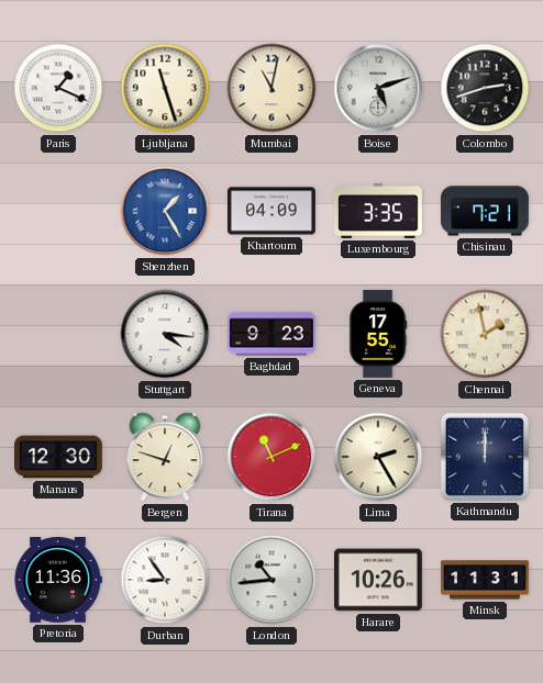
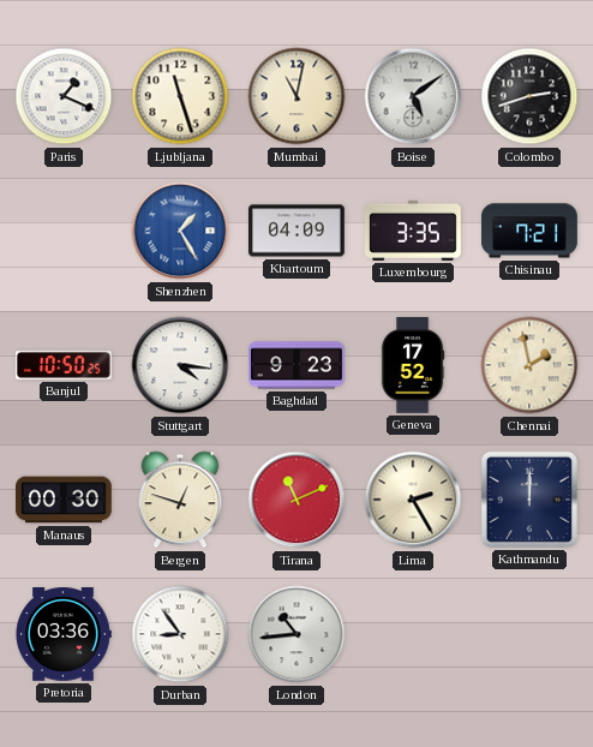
Boise: 5:12 -> 5:09 (413, 96)
Banjul: none -> 10:50 (65, 365)
Geneva: 17:55 -> 17:52 (413, 366)
Manaus: 12:30 -> 00:30 (65, 500)
Pretoria: 11:36 -> 03:36 (64, 635)
Harare: 10:26 -> none (378, 580)
Minsk: 11:31 -> none (486, 580)
